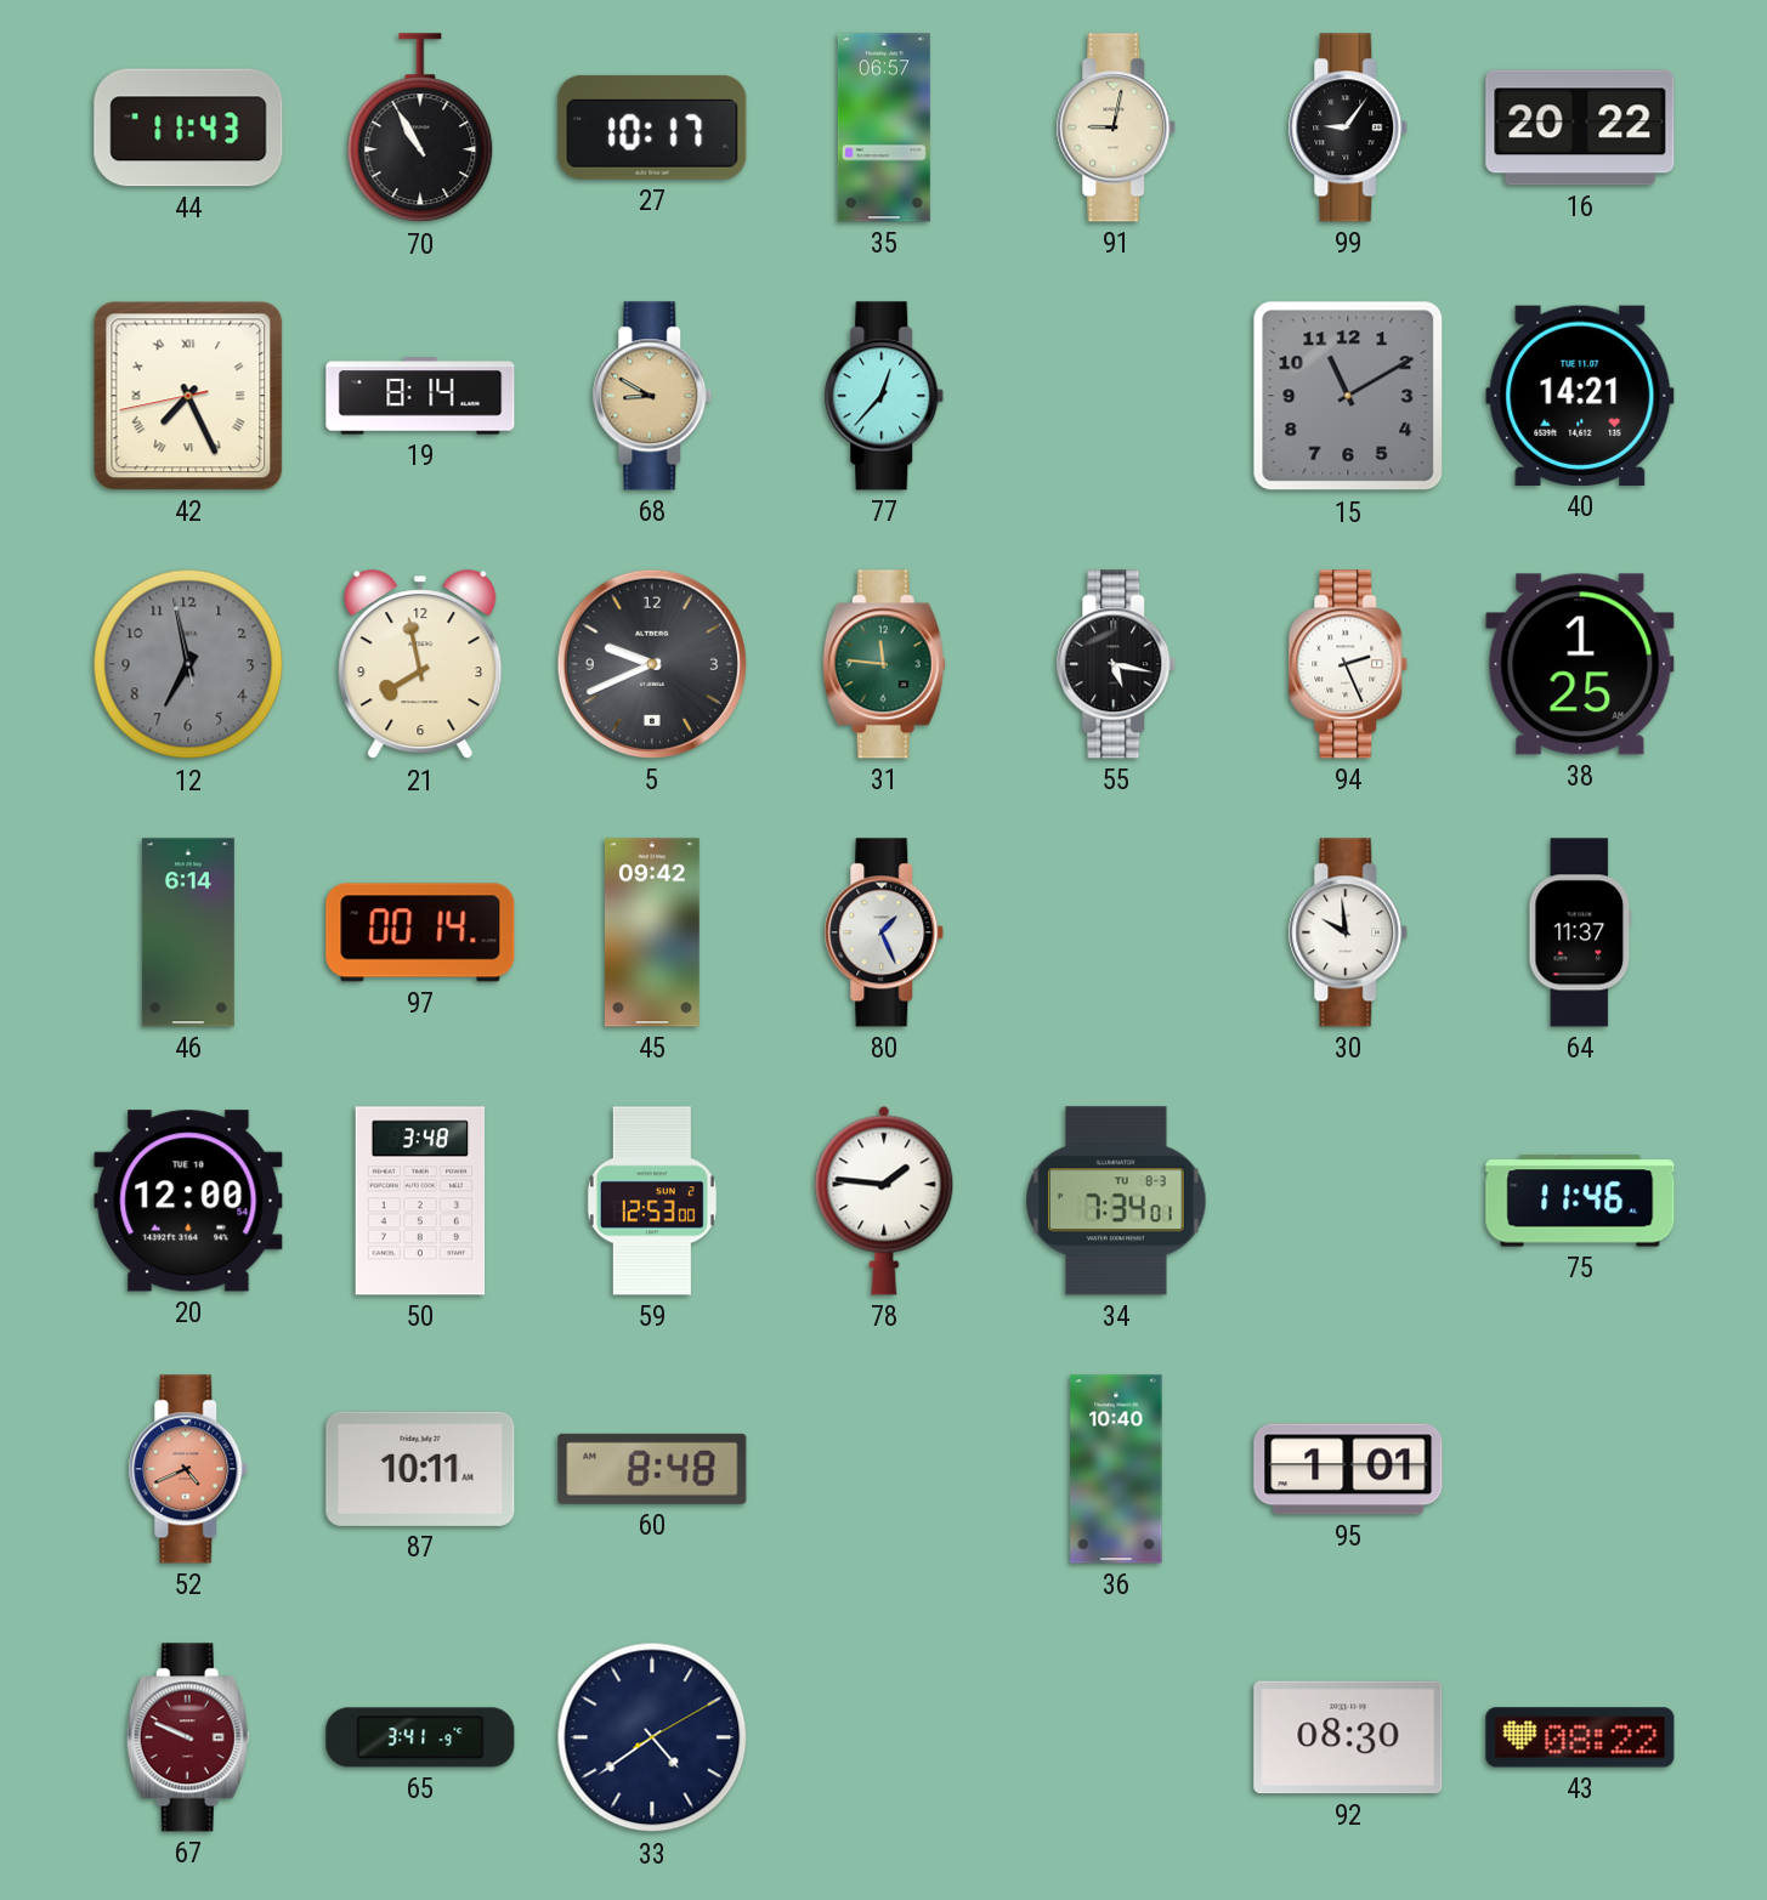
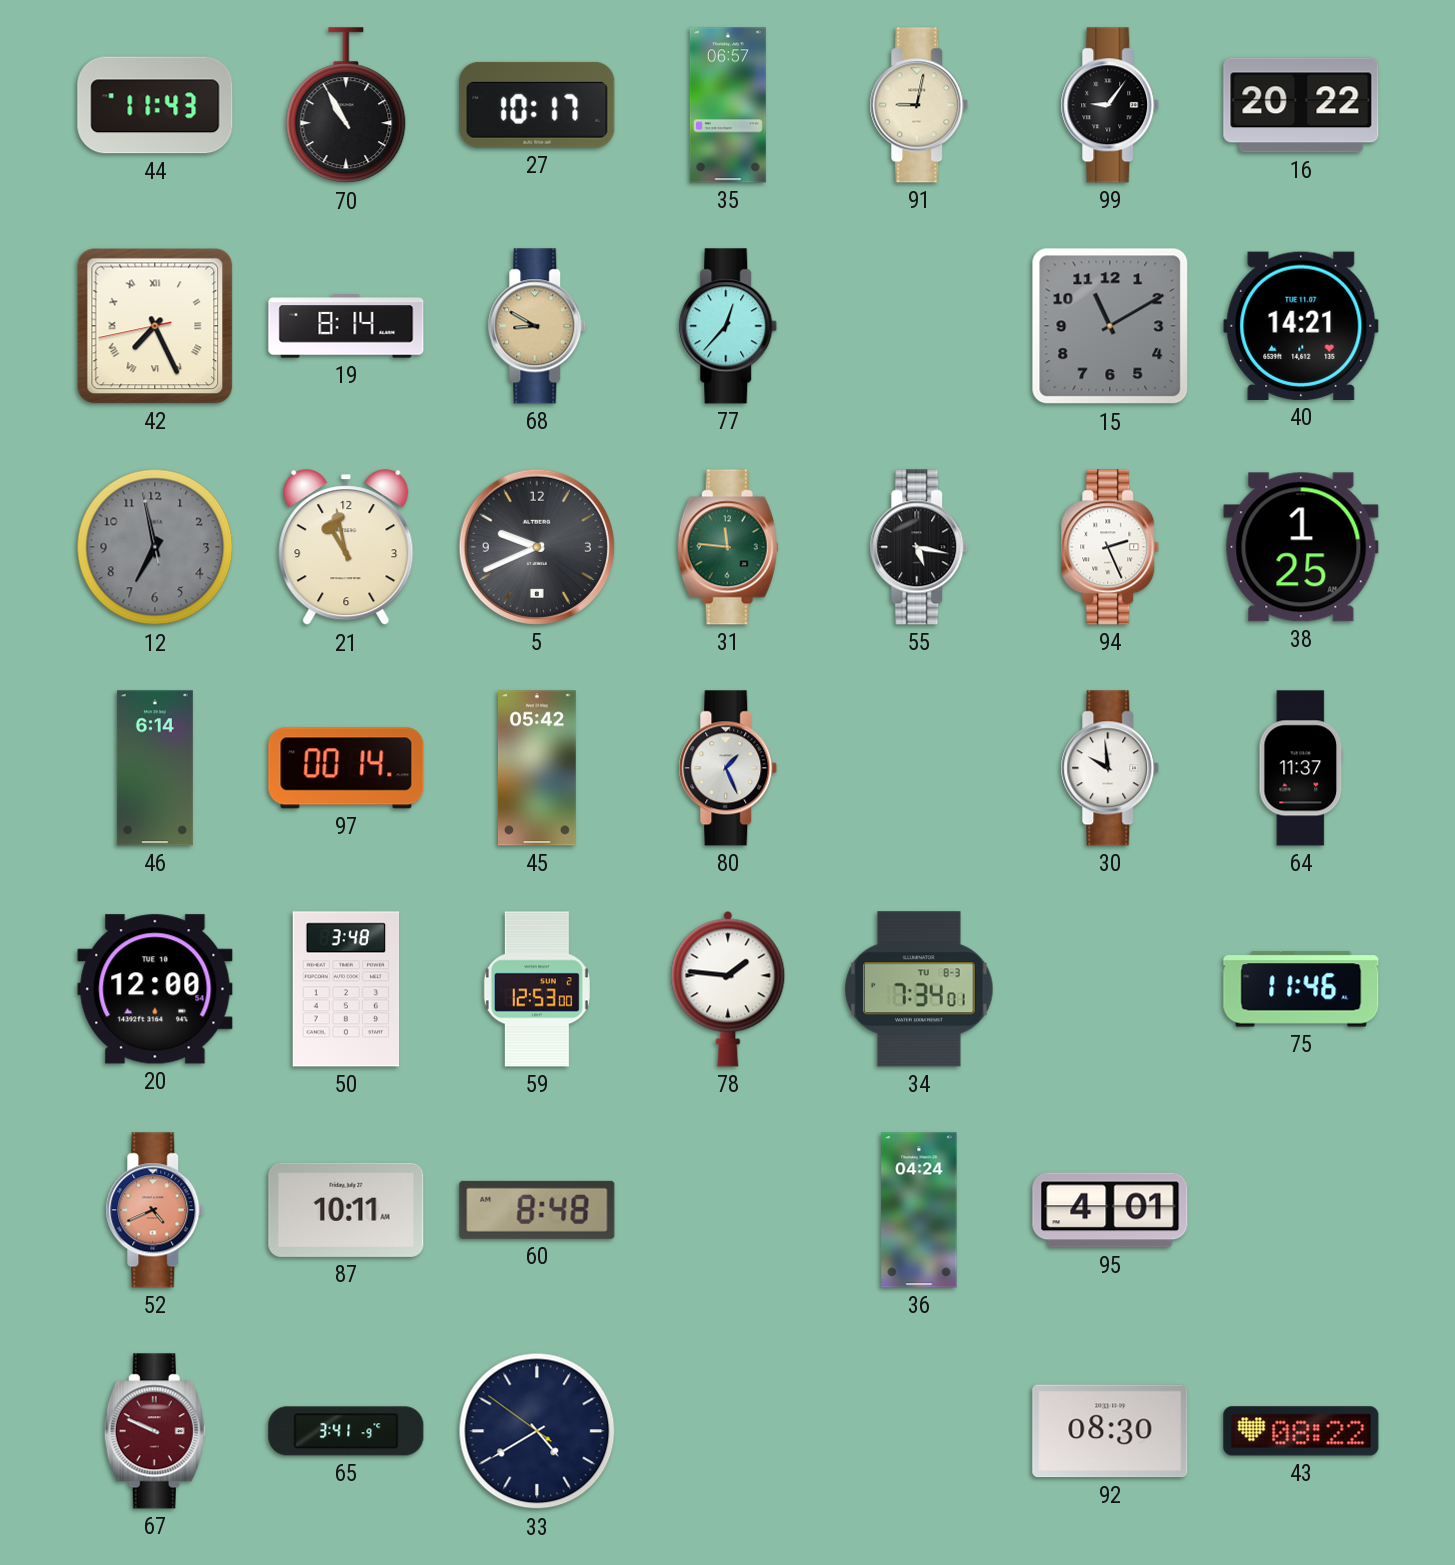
21: 7:58 -> 10:58 (346, 548)
45: 09:42 -> 05:42 (537, 768)
36: 10:40 -> 04:24 (919, 1210)
95: 1:01 -> 4:01 (1110, 1210)
33: 4:39:10 -> 4:39:51 (537, 1431)
